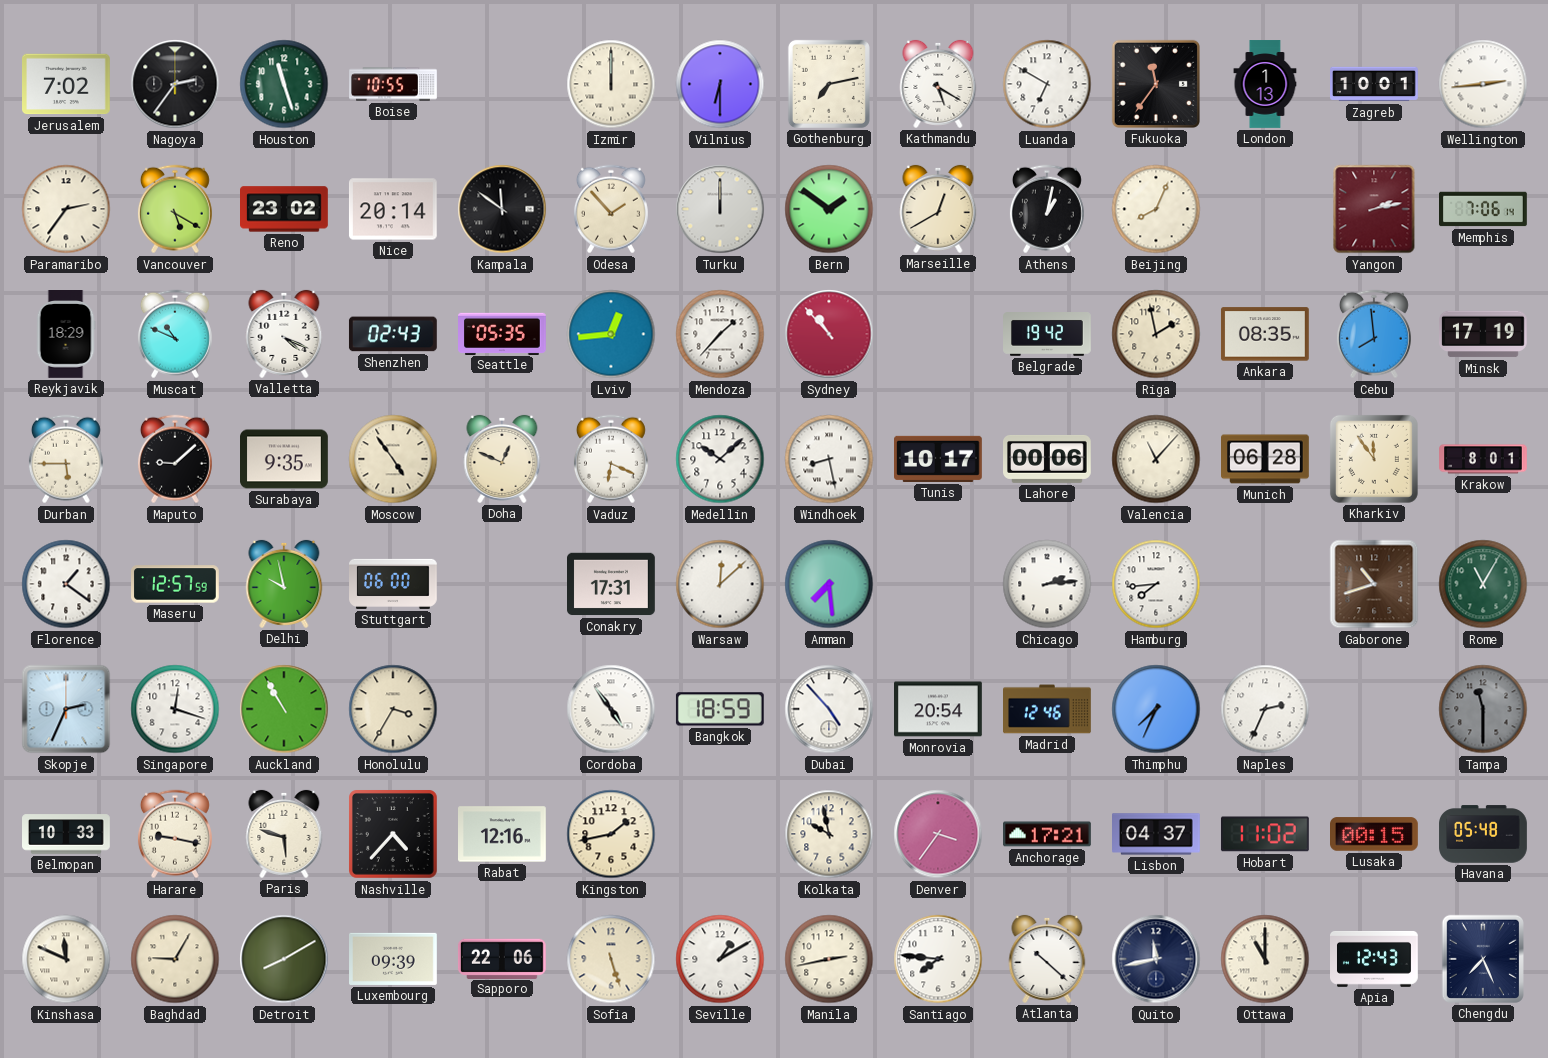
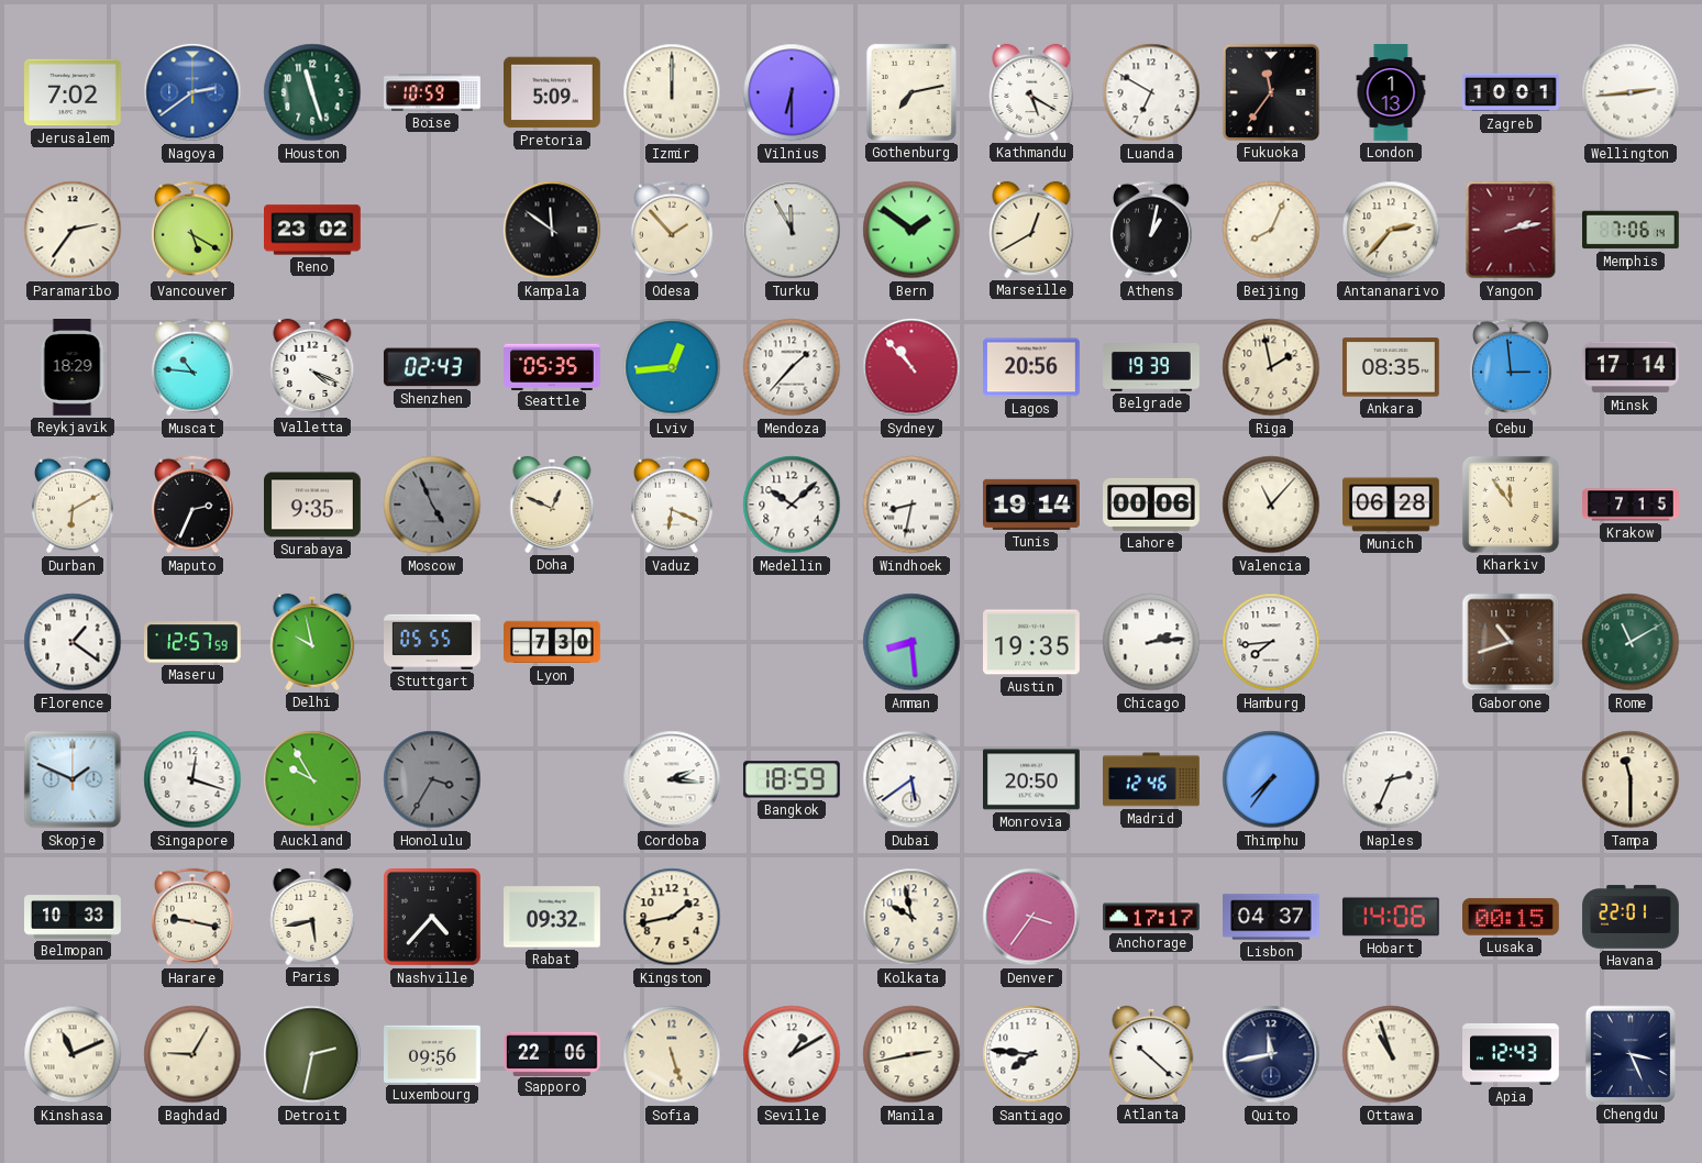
Nagoya: 2:36 -> 2:39 (192, 92)
Nagoya dial: black -> blue (192, 92)
Boise: 10:55 -> 10:59 (432, 92)
Pretoria: none -> 5:09 (553, 92)
Nice: 20:14 -> none (393, 209)
Turku: 12:00 -> 11:55 (792, 230)
Antananarivo: none -> 2:37 (1391, 230)
Muscat: 10:49 -> 10:46 (192, 367)
Lagos: none -> 20:56 (1032, 367)
Belgrade: 19:42 -> 19:39 (1152, 368)
Cebu: 7:59 -> 2:59 (1511, 367)
Minsk: 17:19 -> 17:14 (1632, 367)
Durban: 5:45 -> 6:10 (73, 505)
Maputo: 9:08 -> 2:34 (192, 505)
Moscow: 4:54 -> 4:56 (432, 505)
Moscow dial: cream -> grey (432, 505)
Windhoek: 8:28 -> 8:32 (911, 505)
Tunis: 10:17 -> 19:14 (1032, 505)
Krakow: 8:01 -> 7:15 (1631, 505)
Stuttgart: 06:00 -> 05:55 (433, 642)
Lyon: none -> 7:30 (553, 642)
Conakry: 17:31 -> none (612, 584)
Warsaw: 12:08 -> none (720, 584)
Amman: 7:29 -> 8:29 (911, 642)
Austin: none -> 19:35 (1032, 642)
Rome: 11:05 -> 11:10 (1631, 642)
Skopje: 2:34 -> 1:49 (73, 779)
Auckland: 10:55 -> 9:55 (312, 779)
Honolulu dial: cream -> grey (432, 779)
Cordoba: 4:54 -> 2:16 (672, 779)
Dubai: 4:53 -> 5:39 (911, 779)
Monrovia: 20:54 -> 20:50 (1032, 779)
Thimphu: 7:34 -> 7:36 (1271, 779)
Tampa dial: grey -> cream (1631, 779)
Paris: 5:48 -> 5:43 (312, 917)
Rabat: 12:16 -> 09:32 (553, 917)
Anchorage: 17:21 -> 17:17 (1152, 917)
Hobart: 11:02 -> 14:06 (1391, 917)
Havana: 05:48 -> 22:01 (1631, 917)
Kinshasa: 11:49 -> 11:11 (73, 1054)
Detroit: 8:10 -> 2:32 (312, 1054)
Luxembourg: 09:39 -> 09:56 (433, 1054)
Ottawa: 11:00 -> 10:57 (1391, 1054)
Chengdu: 7:26 -> 3:26 (1631, 1054)
